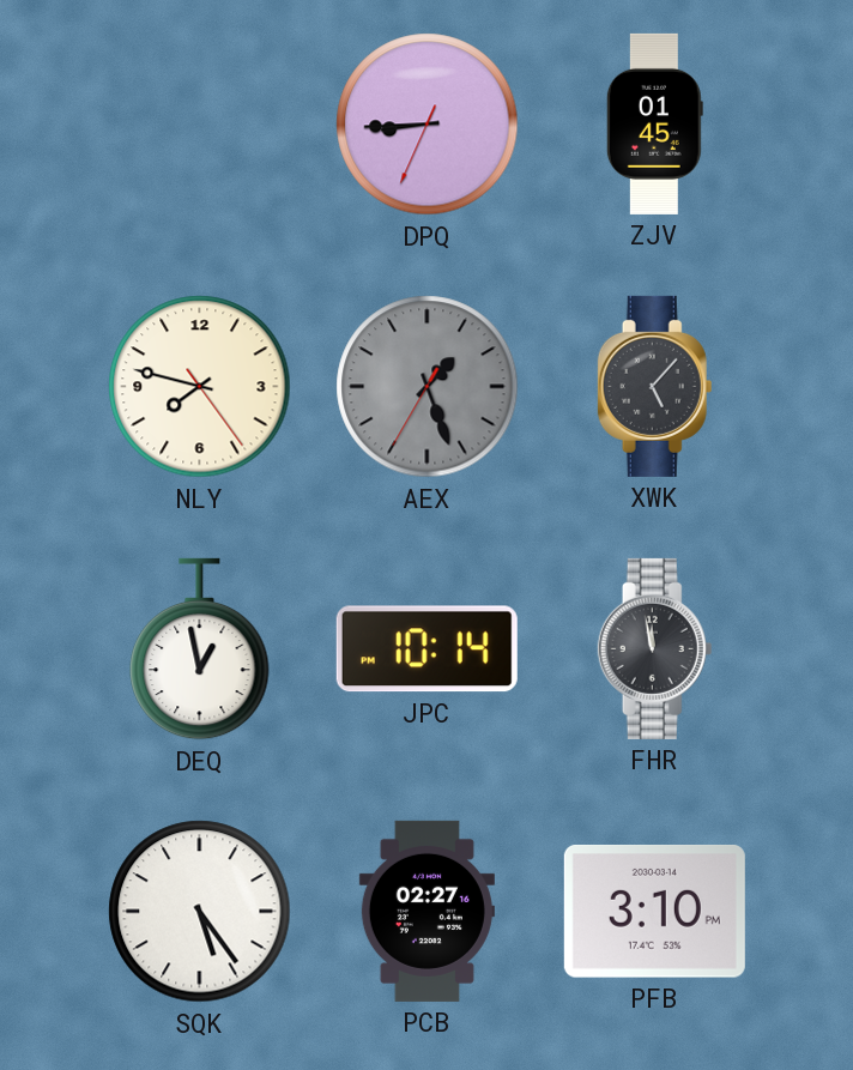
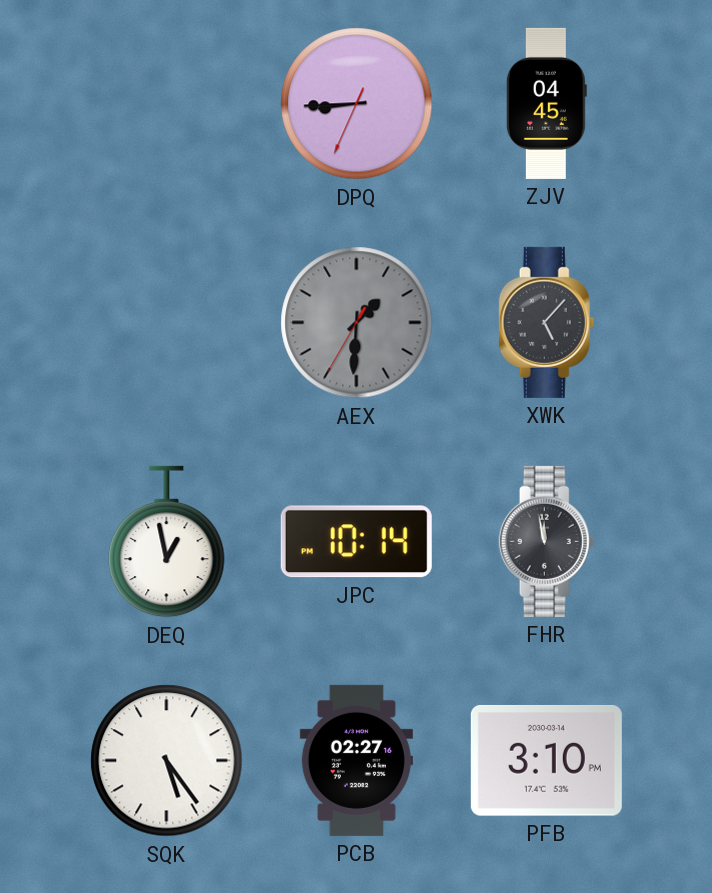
ZJV: 01:45 -> 04:45 (546, 103)
NLY: 7:47 -> none (200, 387)
AEX: 1:26 -> 1:30 (357, 323)
